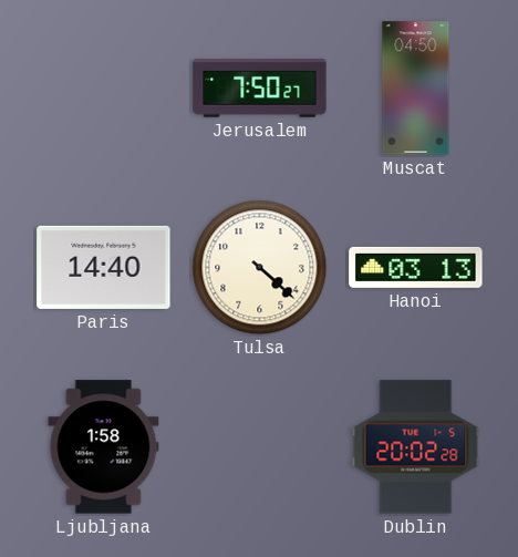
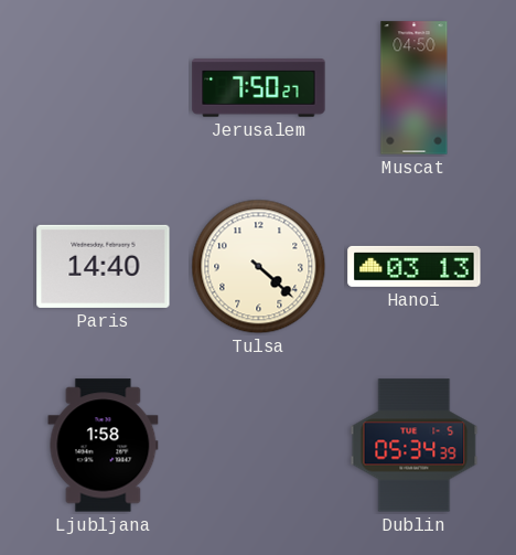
Dublin: 20:02 -> 05:34 (415, 446)
